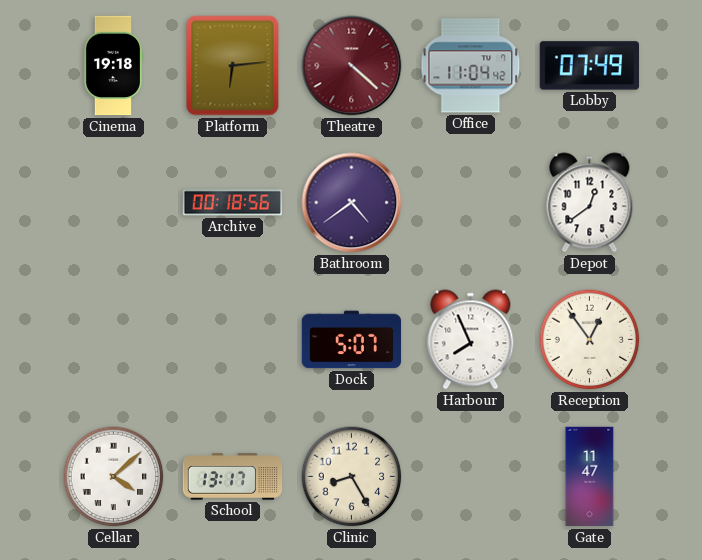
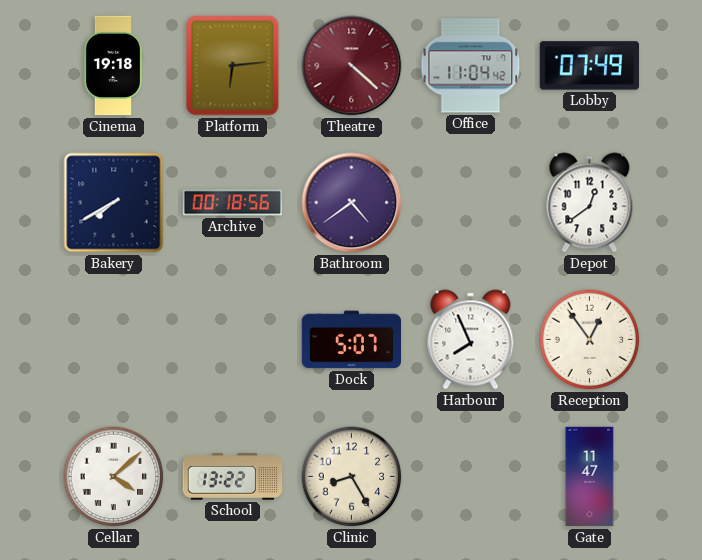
Bakery: none -> 7:40 (114, 203)
School: 13:17 -> 13:22 (233, 477)
